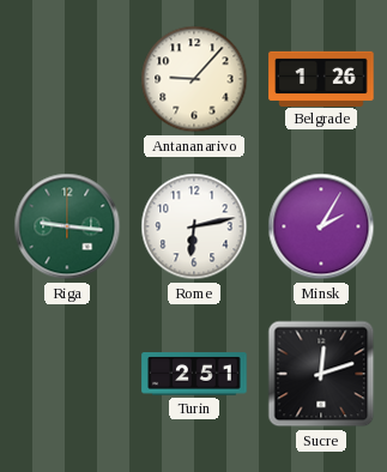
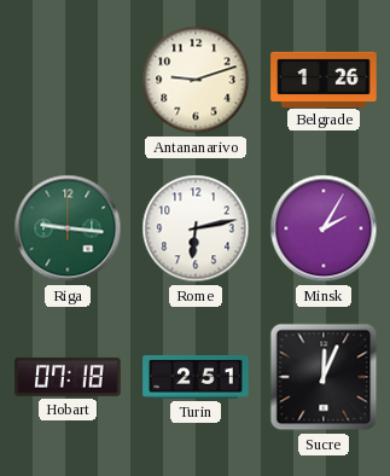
Antananarivo: 9:07 -> 9:12 (196, 80)
Hobart: none -> 07:18 (68, 377)
Sucre: 12:12 -> 12:04 (324, 377)
